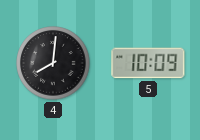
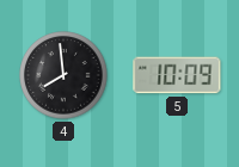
4: 8:01 -> 7:59 (63, 75)
